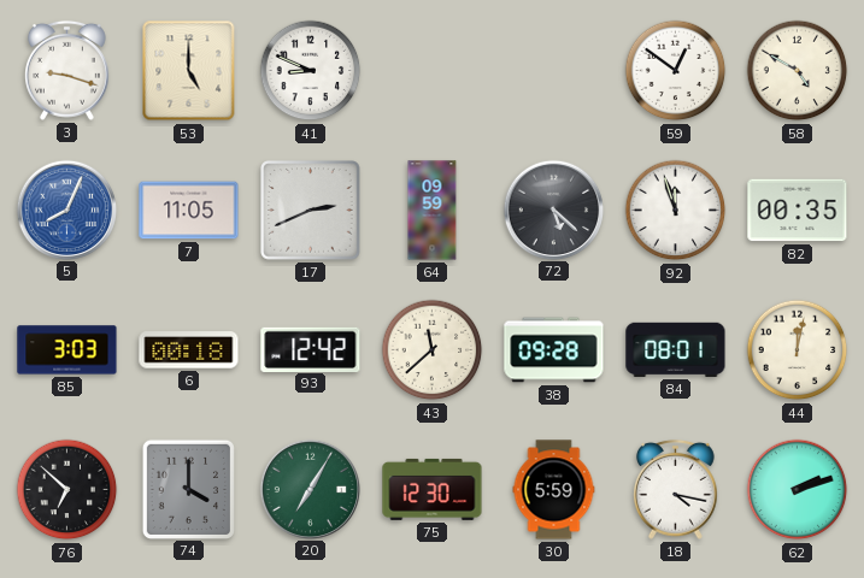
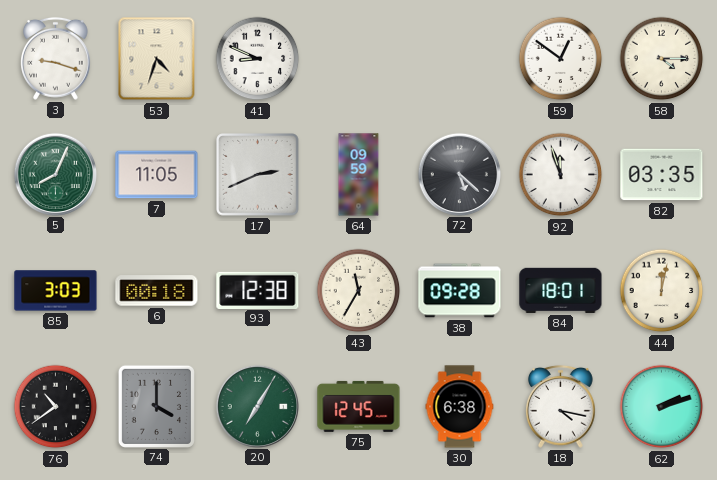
53: 5:00 -> 4:33 (157, 59)
58: 4:50 -> 4:15 (662, 59)
5 dial: blue -> green (55, 174)
82: 00:35 -> 03:35 (662, 175)
93: 12:42 -> 12:38 (258, 290)
43: 11:38 -> 11:35 (359, 291)
84: 08:01 -> 18:01 (561, 290)
76: 6:52 -> 10:39 (56, 407)
75: 12:30 -> 12:45 (359, 406)
30: 5:59 -> 6:38 (460, 407)
